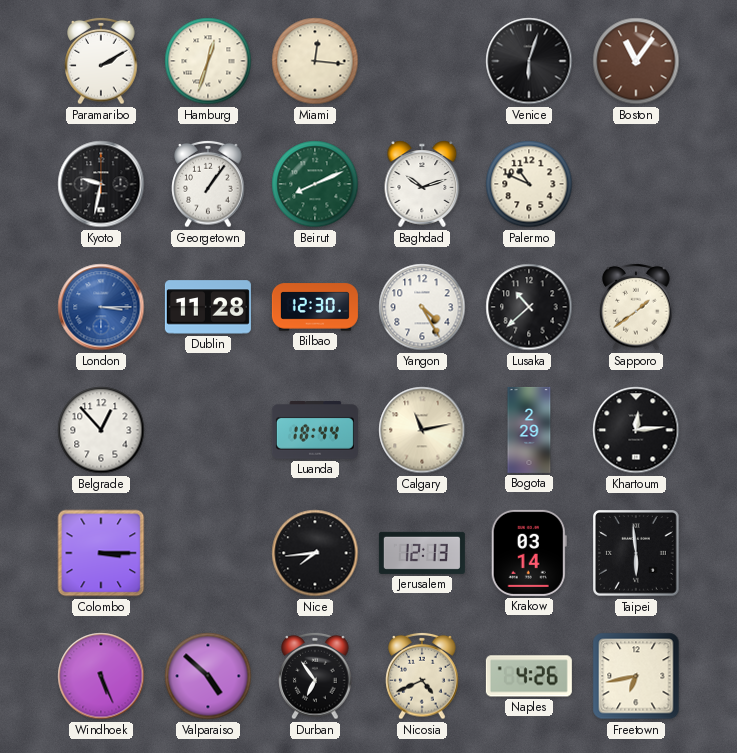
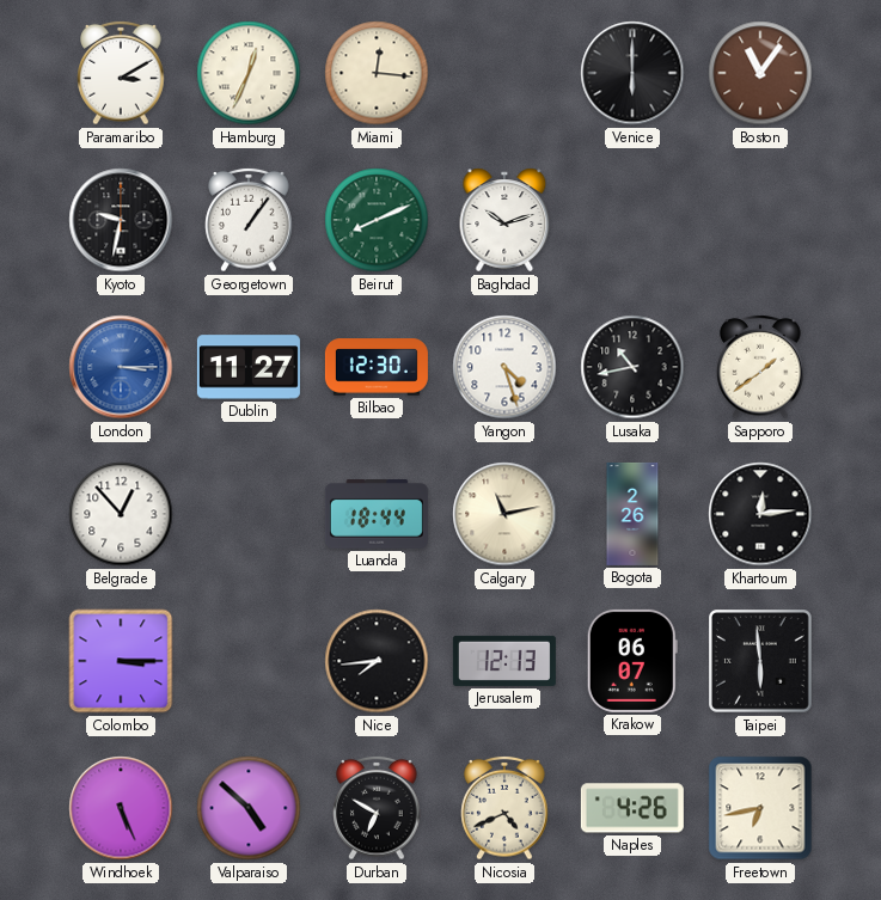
Paramaribo: 2:10 -> 3:10 (121, 73)
Hamburg: 12:33 -> 12:34 (249, 73)
Venice: 6:03 -> 6:00 (632, 73)
Palermo: 10:49 -> none (529, 184)
Dublin: 11:28 -> 11:27 (249, 367)
Yangon: 4:25 -> 4:27 (504, 367)
Lusaka: 10:38 -> 10:43 (632, 367)
Bogota: 2:29 -> 2:26 (632, 514)
Krakow: 03:14 -> 06:07 (632, 661)
Durban: 6:54 -> 6:50 (377, 808)
